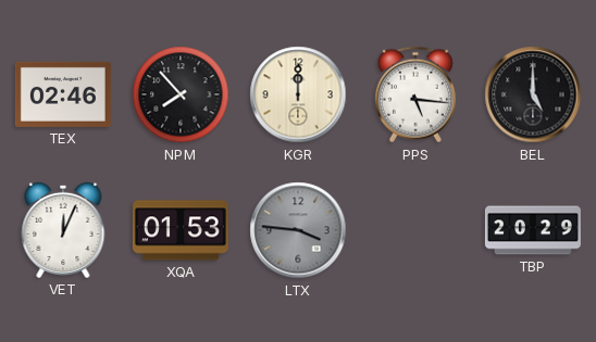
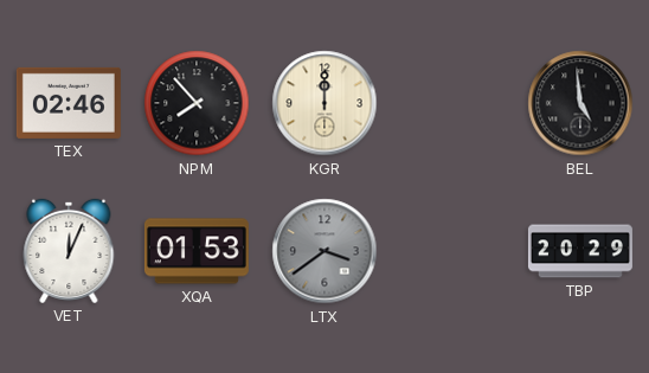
PPS: 5:16 -> none (415, 94)
BEL: 5:00 -> 4:59 (580, 103)
LTX: 3:46 -> 3:39 (324, 251)
